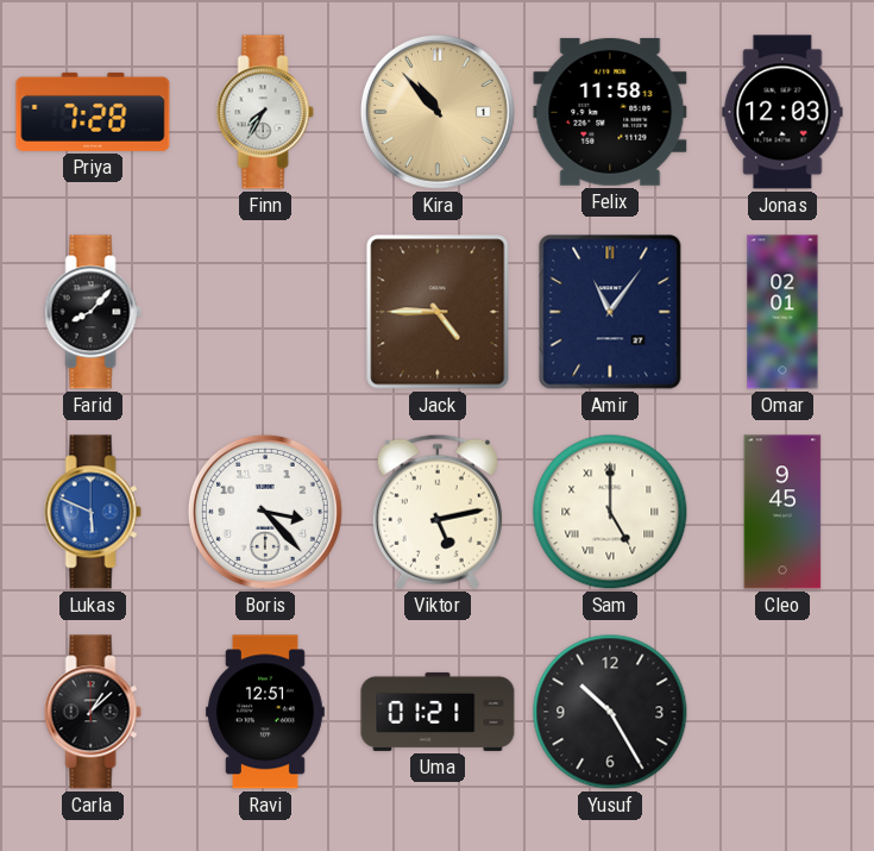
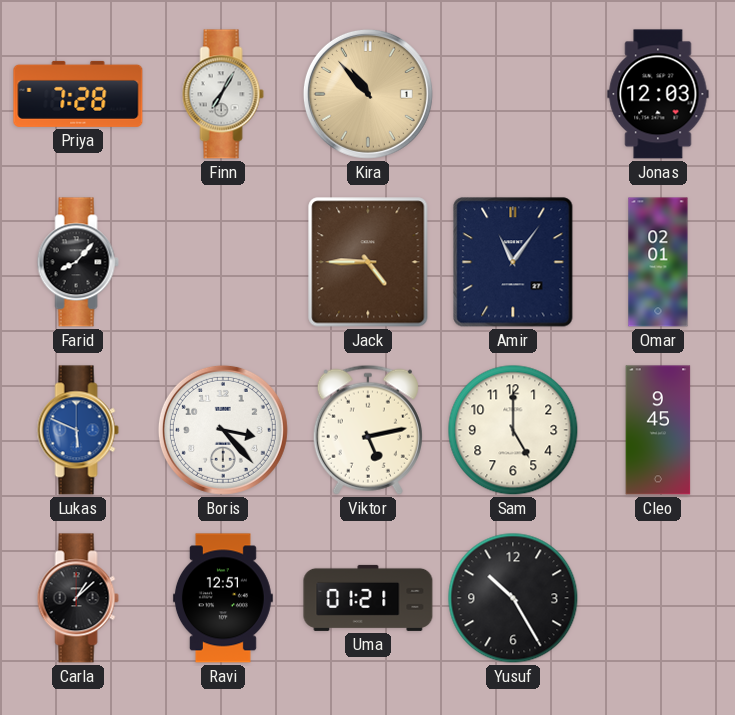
Finn: 7:35 -> 7:05 (223, 94)
Felix: 11:58 -> none (610, 112)
Sam numerals: Roman -> Arabic (513, 430)
